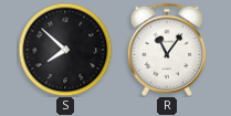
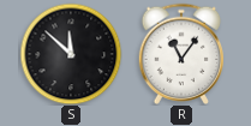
S: 7:52 -> 11:52 (71, 54)
